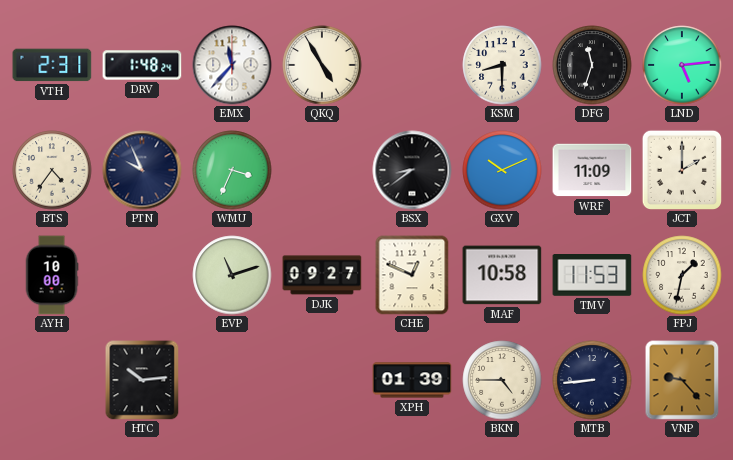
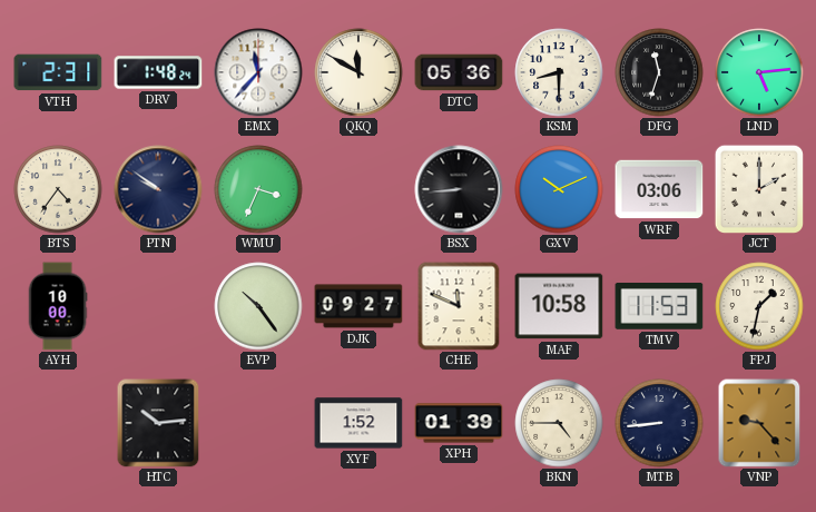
QKQ: 4:55 -> 11:50 (358, 72)
DTC: none -> 05:36 (459, 72)
PTN: 9:56 -> 9:51 (158, 189)
BSX: 8:39 -> 8:44 (459, 189)
WRF: 11:09 -> 03:06 (659, 189)
EVP: 11:12 -> 10:24 (258, 306)
CHE: 12:49 -> 11:49 (459, 306)
XYF: none -> 1:52 (358, 423)
